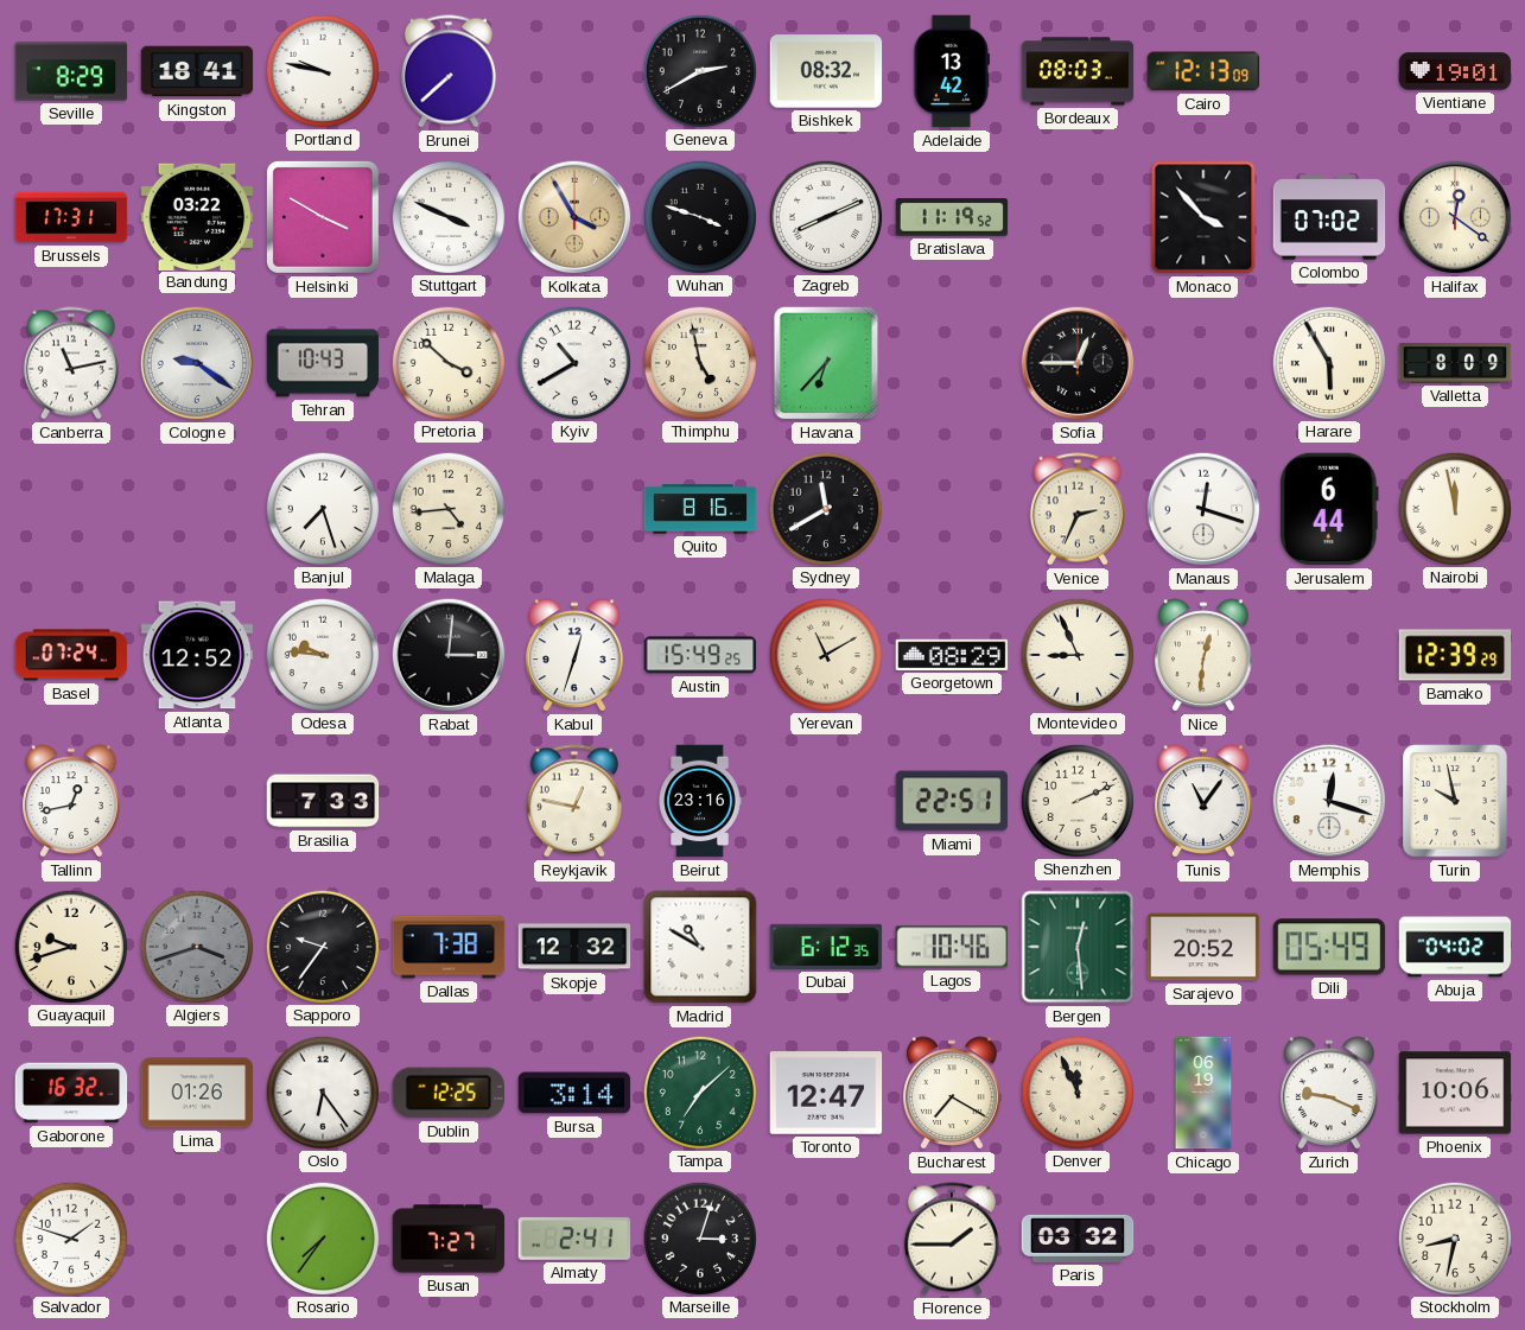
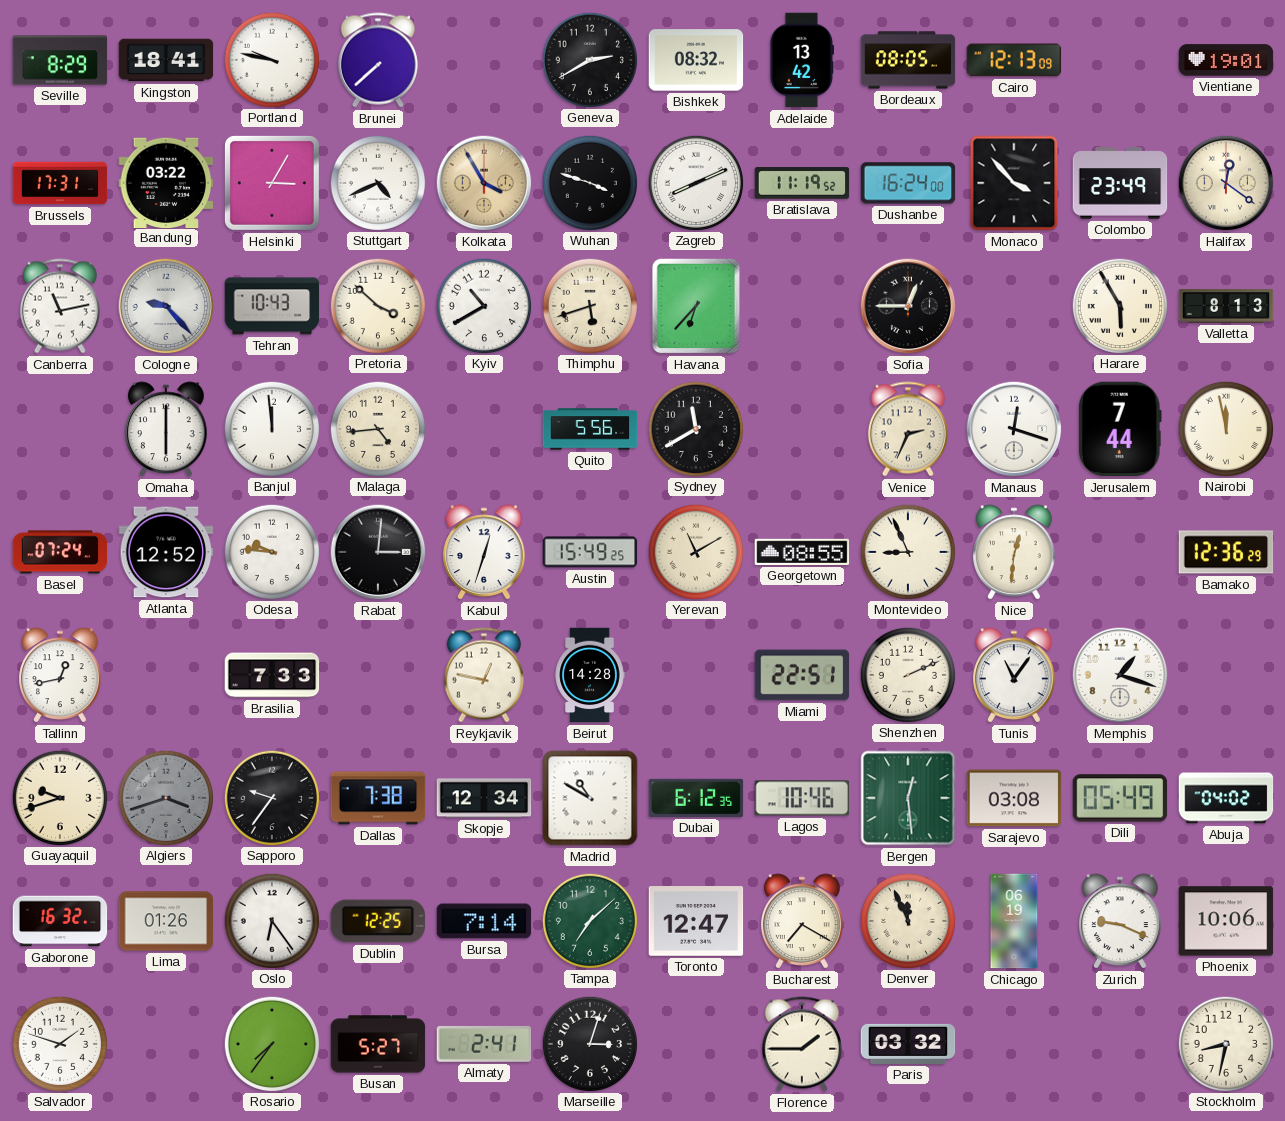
Bordeaux: 08:03 -> 08:05 (908, 60)
Helsinki: 3:50 -> 3:05 (272, 183)
Stuttgart: 3:49 -> 4:41 (377, 182)
Dushanbe: none -> 16:24 (908, 183)
Colombo: 07:02 -> 23:49 (1120, 183)
Cologne: 9:21 -> 9:23 (166, 306)
Thimphu: 4:58 -> 5:42 (589, 305)
Valletta: 8:09 -> 8:13 (1226, 306)
Omaha: none -> 6:00 (166, 429)
Banjul: 7:27 -> 11:59 (271, 428)
Quito: 8:16 -> 5:56 (590, 429)
Jerusalem: 6:44 -> 7:44 (1120, 429)
Georgetown: 08:29 -> 08:55 (802, 552)
Bamako: 12:39 -> 12:36 (1226, 552)
Beirut: 23:16 -> 14:28 (590, 675)
Memphis: 12:18 -> 1:18 (1120, 675)
Turin: 9:58 -> none (1455, 801)
Skopje: 12:32 -> 12:34 (484, 798)
Sarajevo: 20:52 -> 03:08 (1014, 798)
Bursa: 3:14 -> 7:14 (484, 921)
Busan: 7:27 -> 5:27 (378, 1044)
